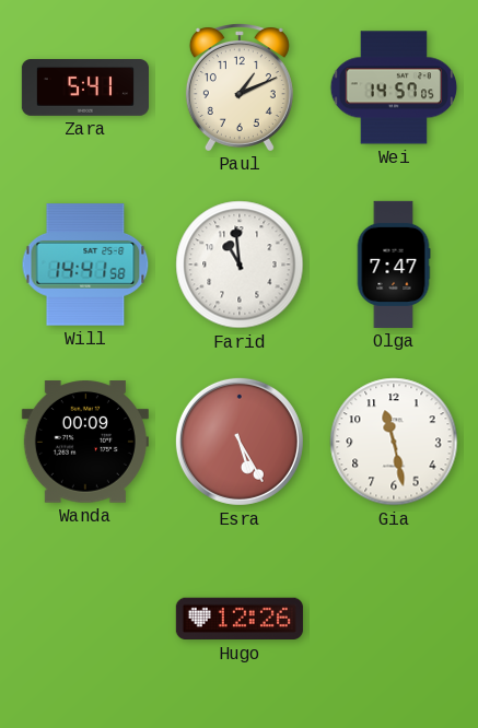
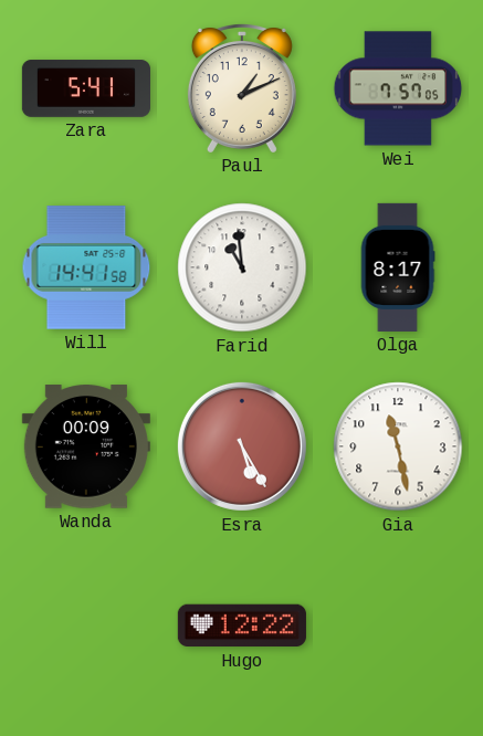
Wei: 14:57 -> 7:57 (398, 88)
Olga: 7:47 -> 8:17 (398, 267)
Hugo: 12:26 -> 12:22 (242, 625)
